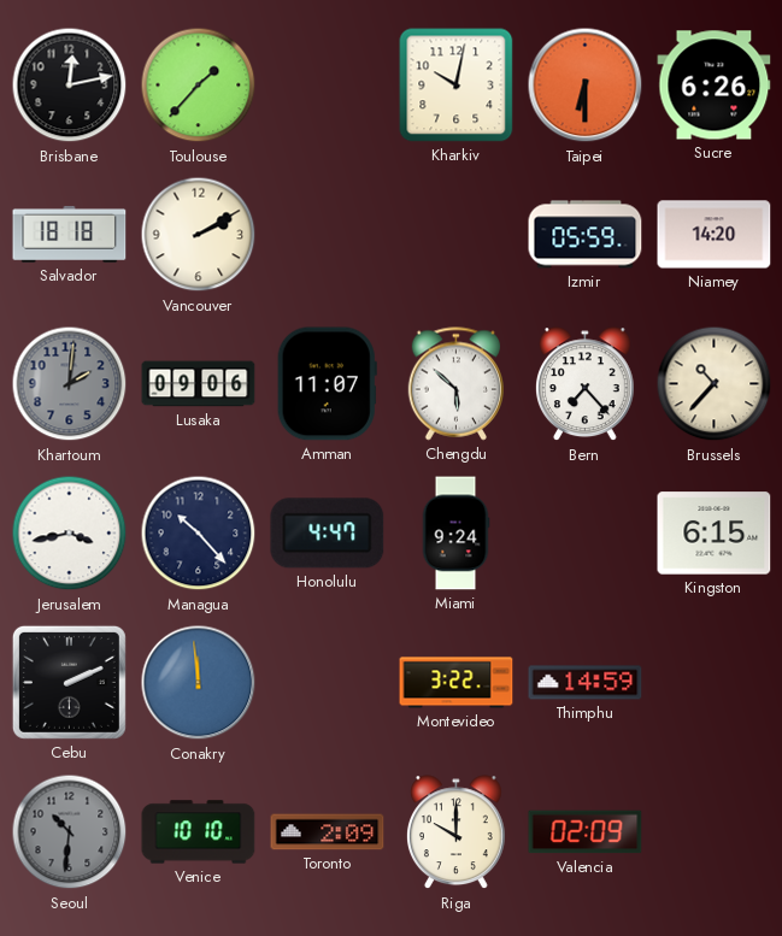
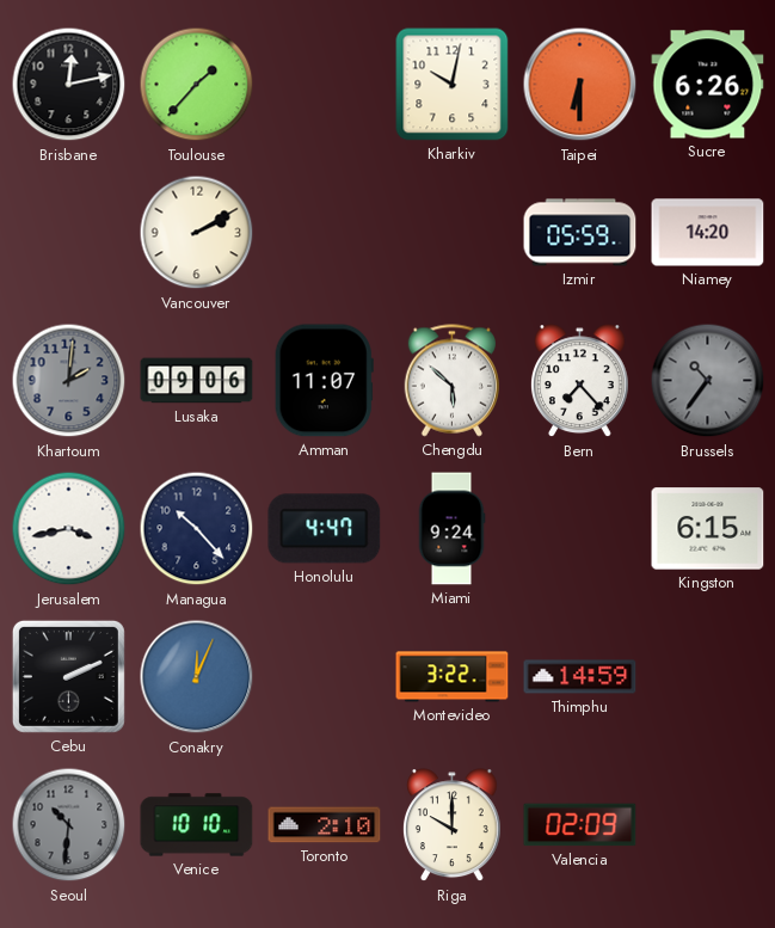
Salvador: 18:18 -> none (70, 234)
Brussels: 10:37 -> 10:36 (708, 381)
Brussels dial: cream -> grey (708, 381)
Conakry: 11:59 -> 12:04 (197, 677)
Toronto: 2:09 -> 2:10 (325, 825)
